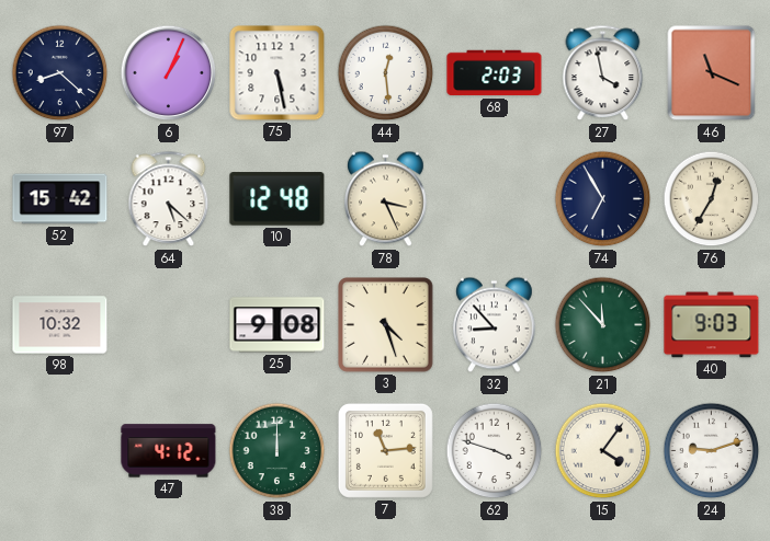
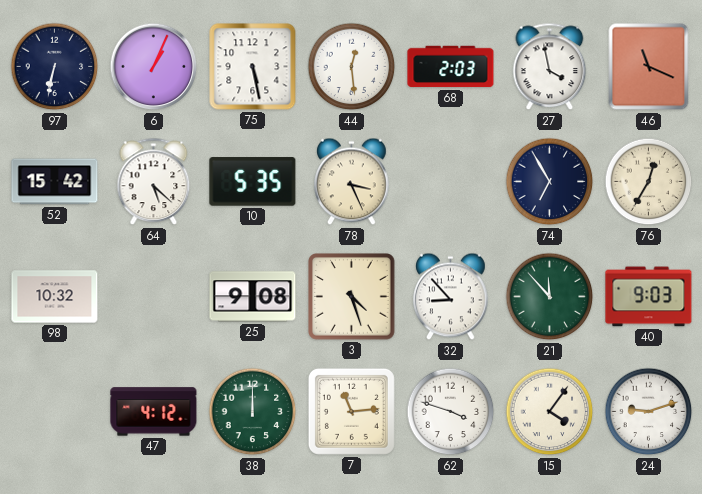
97: 8:22 -> 6:32 (55, 67)
10: 12:48 -> 5:35 (253, 182)
